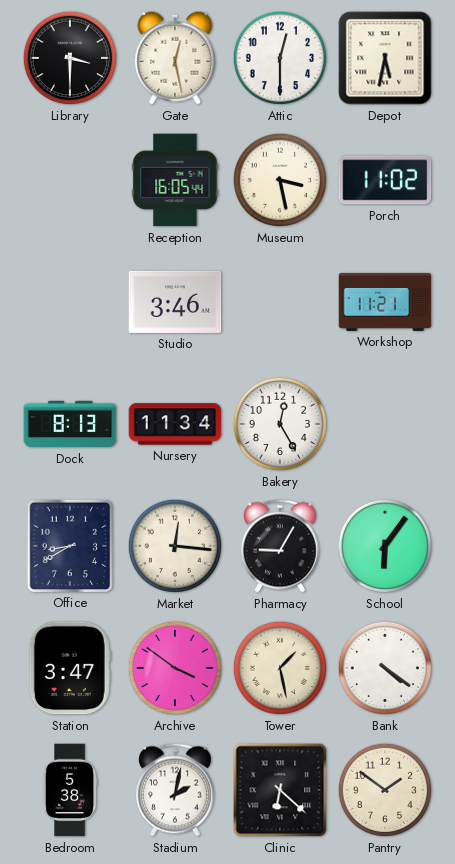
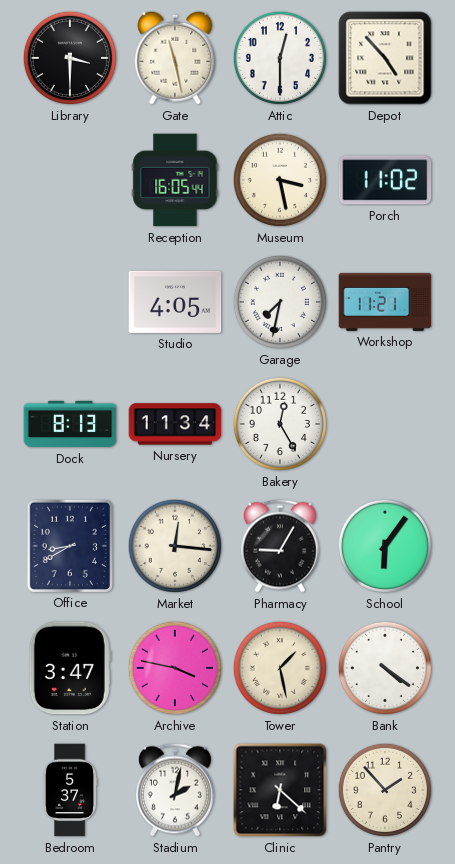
Gate: 12:28 -> 11:28 (175, 58)
Depot: 5:32 -> 4:53 (385, 58)
Studio: 3:46 -> 4:05 (175, 302)
Garage: none -> 7:32 (280, 302)
Archive: 3:51 -> 3:47 (175, 668)
Bedroom: 5:38 -> 5:37 (70, 790)
Pantry: 1:51 -> 1:53 (385, 790)
